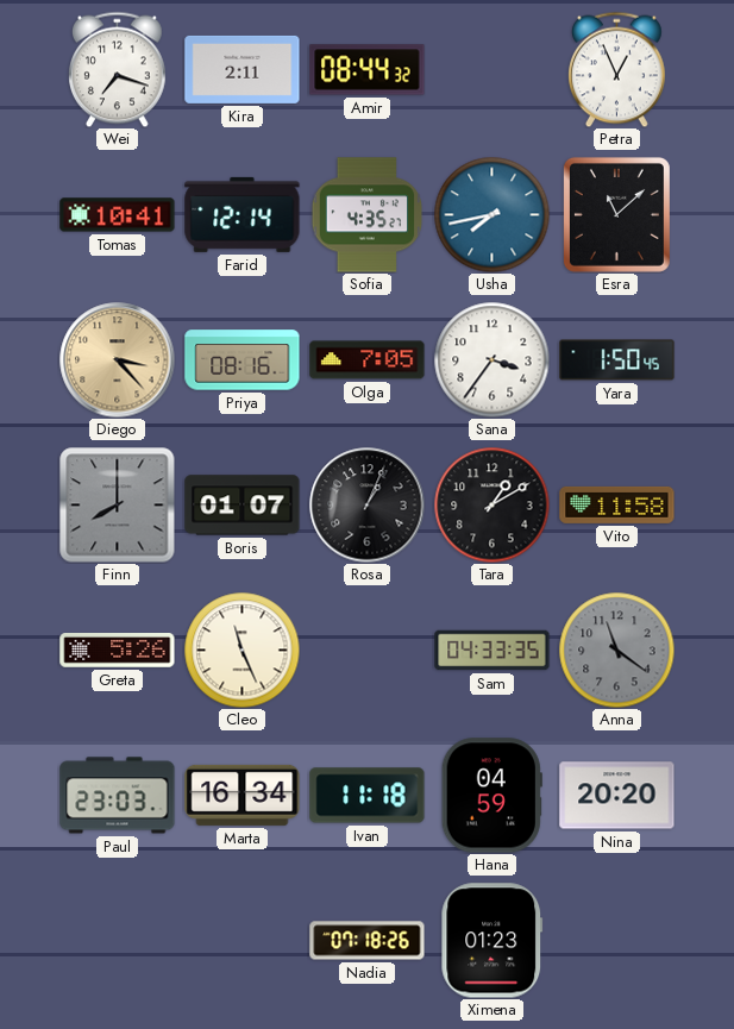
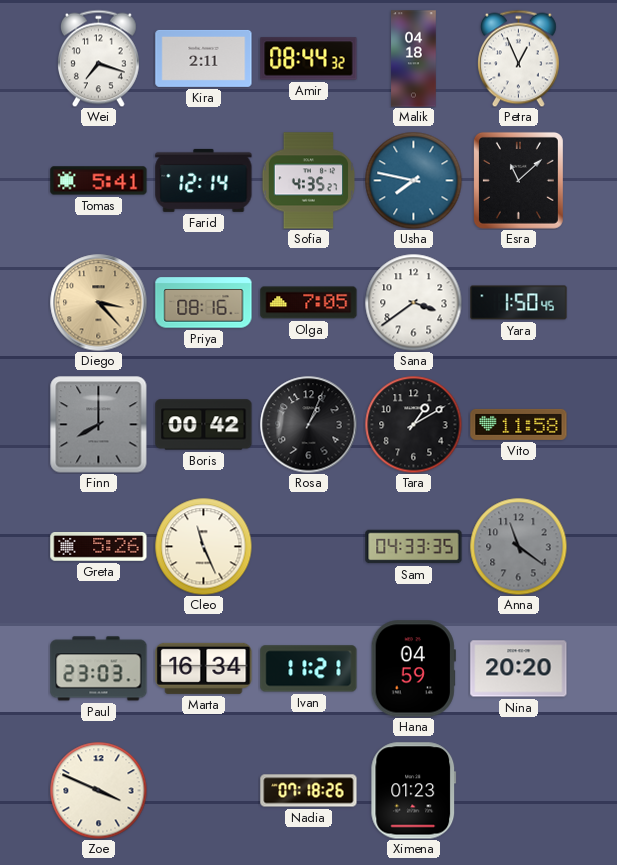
Malik: none -> 04:18 (414, 59)
Tomas: 10:41 -> 5:41 (99, 181)
Usha: 7:43 -> 7:47 (413, 180)
Sana: 3:36 -> 3:39 (413, 302)
Boris: 01:07 -> 00:42 (204, 425)
Ivan: 11:18 -> 11:21 (309, 669)
Zoe: none -> 3:49 (98, 790)
